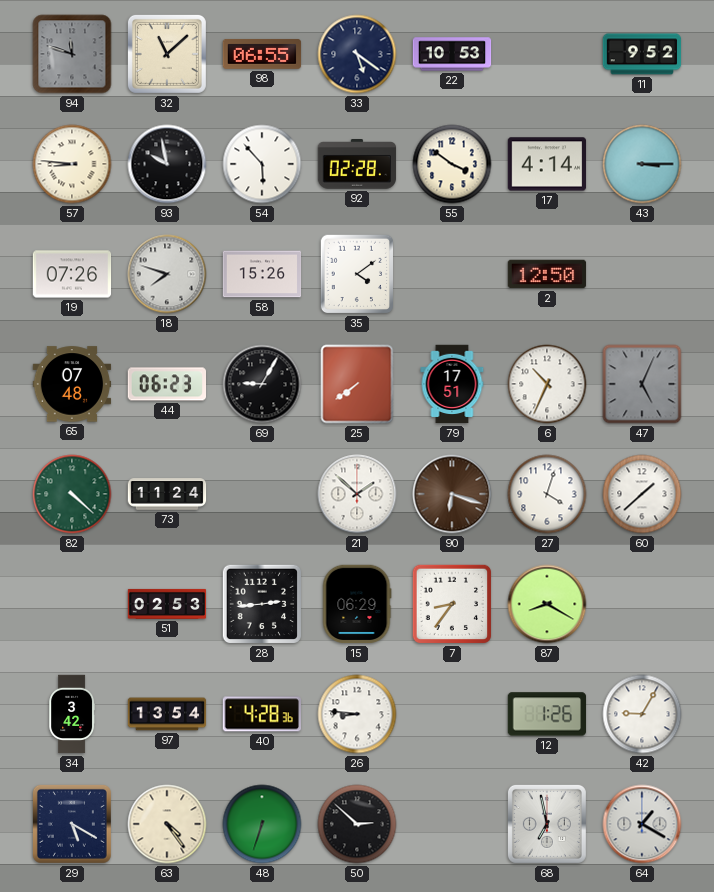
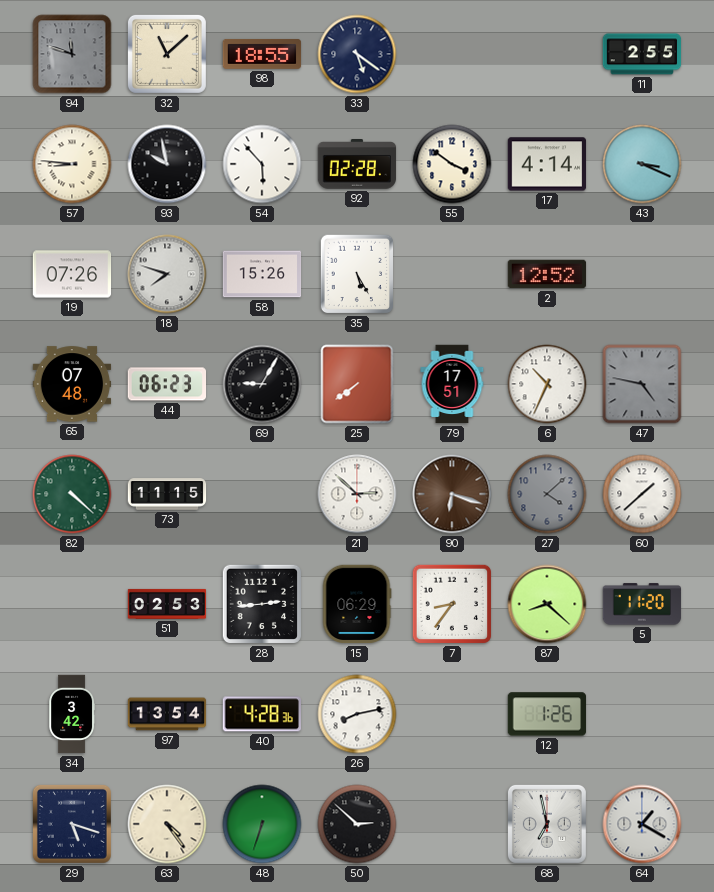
98: 06:55 -> 18:55 (262, 54)
22: 10:53 -> none (452, 54)
11: 9:52 -> 2:55 (642, 54)
43: 3:15 -> 3:19 (642, 164)
35: 4:09 -> 5:25 (357, 274)
2: 12:50 -> 12:52 (547, 274)
47: 5:04 -> 4:47 (642, 384)
73: 11:24 -> 11:15 (167, 494)
21: 1:52 -> 2:52 (357, 494)
27: 4:03 -> 4:08 (547, 494)
27 dial: white -> grey (547, 494)
87: 8:20 -> 8:22 (547, 604)
5: none -> 11:20 (642, 604)
26: 8:46 -> 8:13 (357, 714)
42: 9:05 -> none (642, 714)
29: 5:20 -> 5:18 (72, 824)
